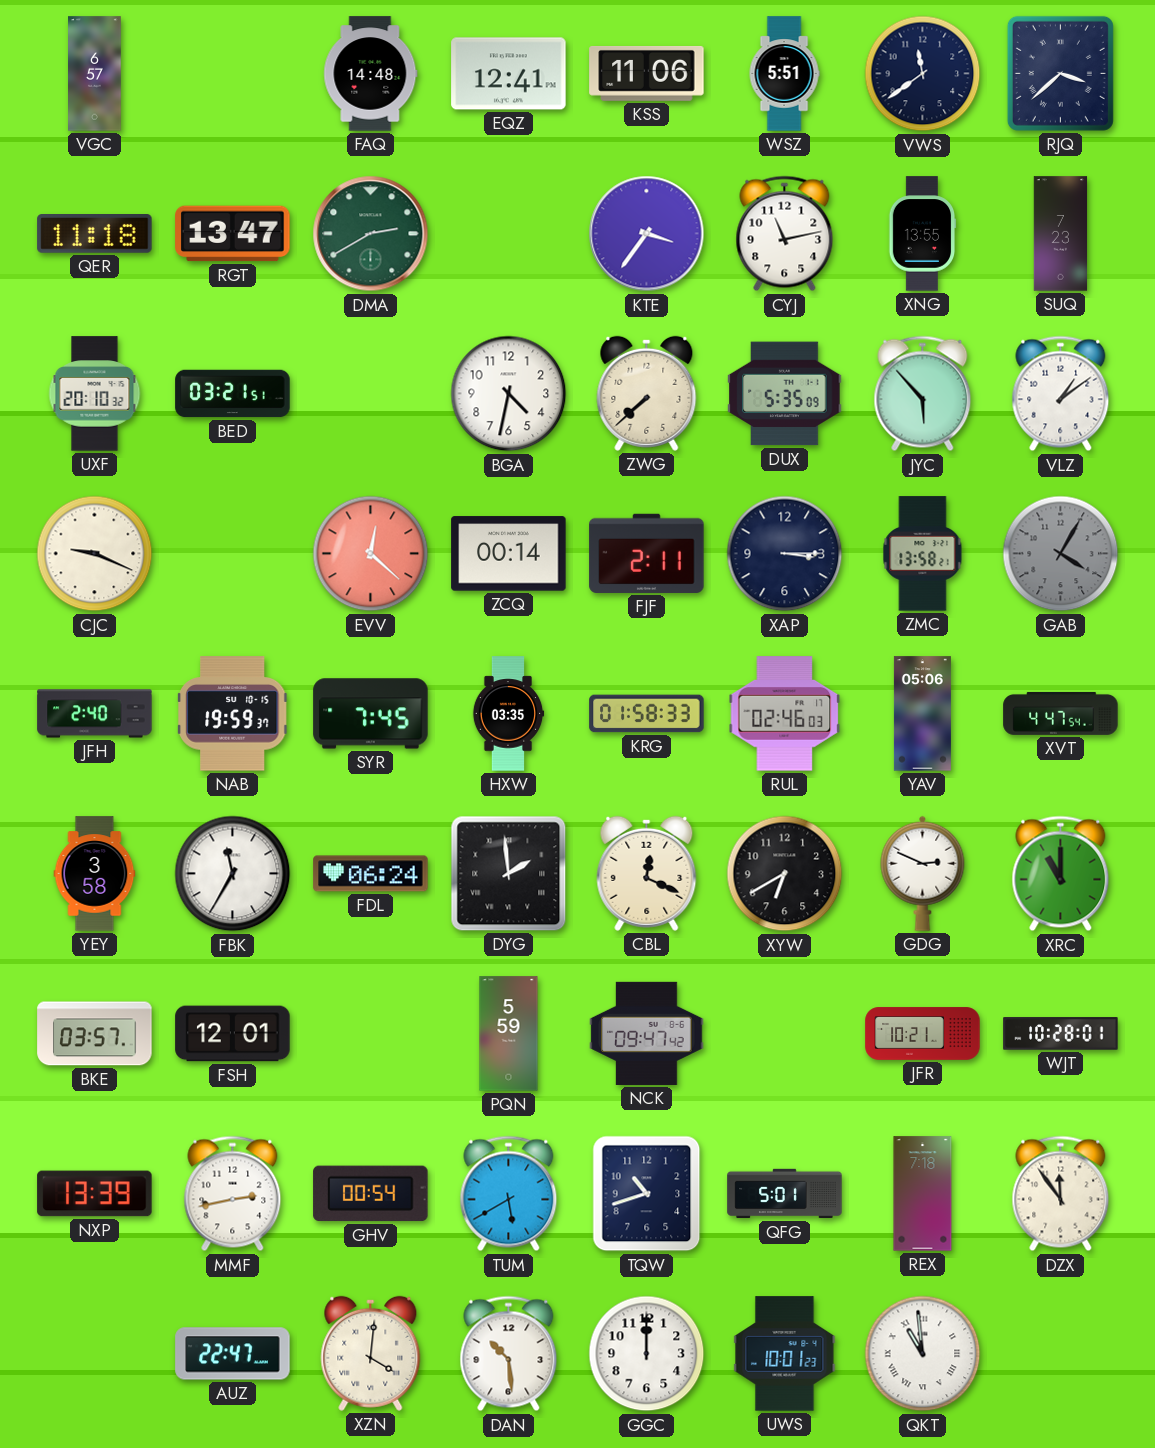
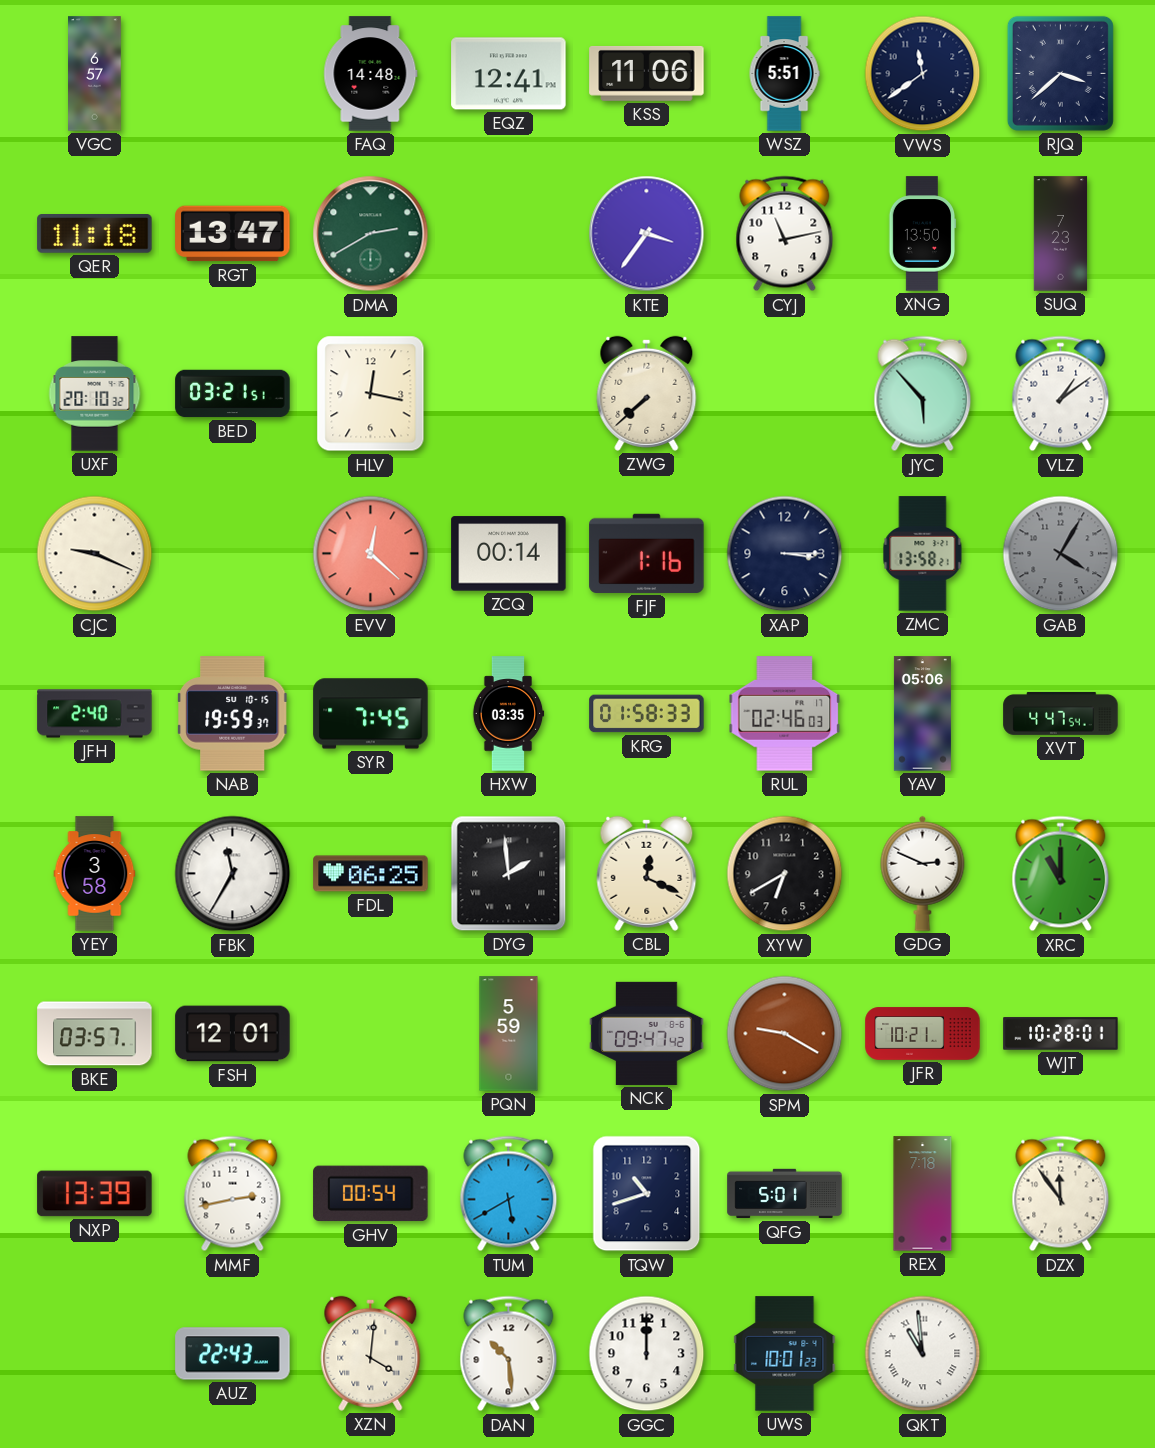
XNG: 13:55 -> 13:50 (922, 234)
HLV: none -> 12:17 (371, 394)
BGA: 4:32 -> none (509, 394)
DUX: 5:35 -> none (785, 394)
FJF: 2:11 -> 1:16 (647, 553)
FDL: 06:24 -> 06:25 (371, 874)
SPM: none -> 9:20 (785, 1034)
AUZ: 22:47 -> 22:43 (233, 1354)
